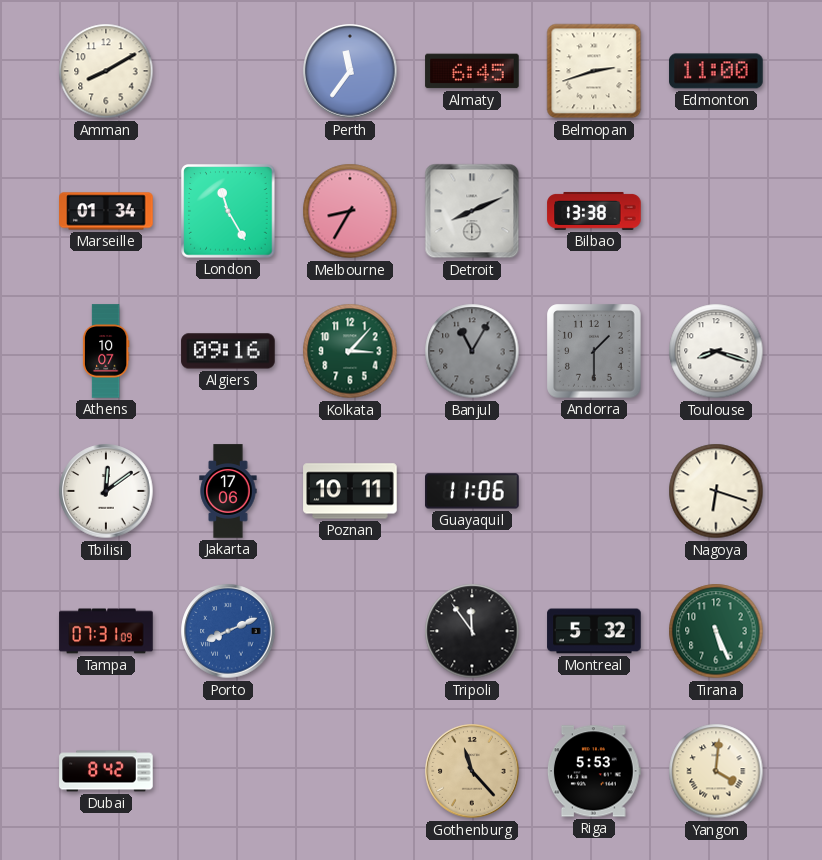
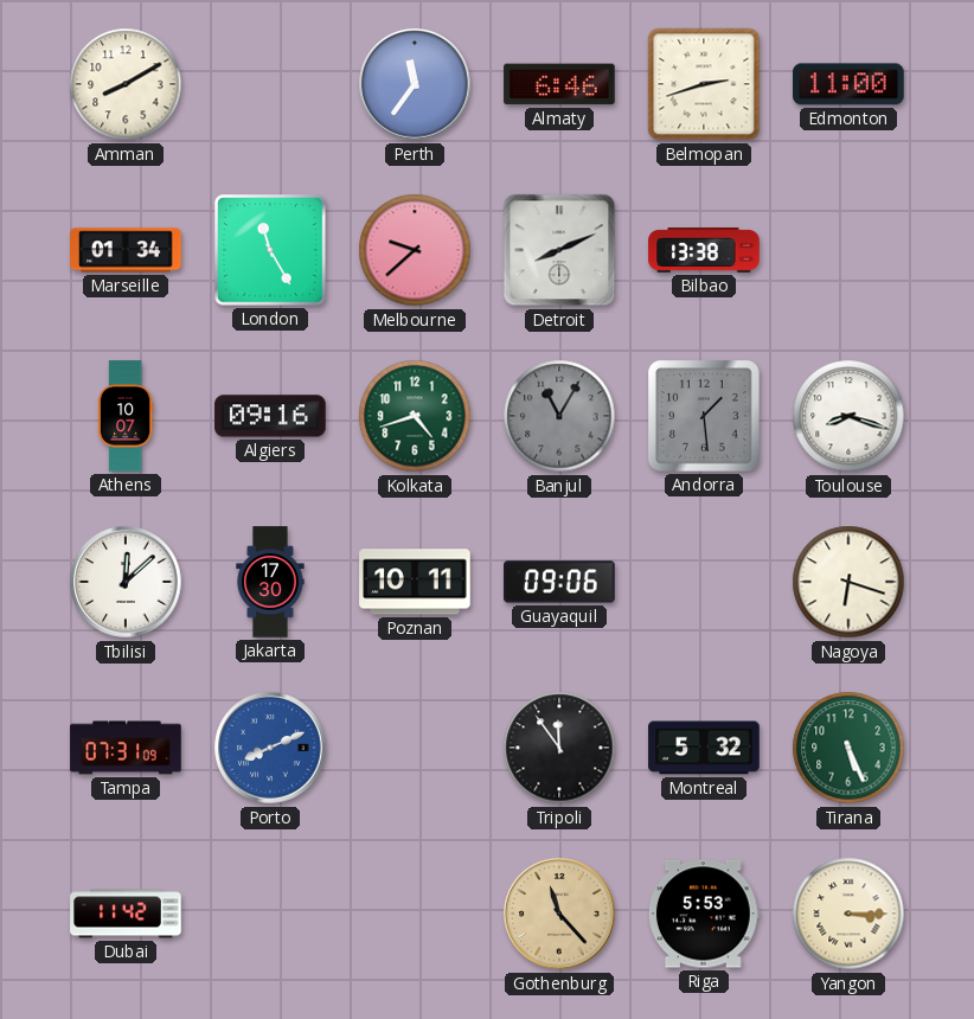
Almaty: 6:45 -> 6:46 (559, 84)
Melbourne: 8:35 -> 9:38 (415, 250)
Kolkata: 3:07 -> 4:42 (415, 416)
Andorra: 1:30 -> 1:29 (704, 416)
Tbilisi: 12:09 -> 12:08 (126, 582)
Jakarta: 17:06 -> 17:30 (270, 582)
Guayaquil: 11:06 -> 09:06 (559, 582)
Dubai: 8:42 -> 11:42 (126, 914)
Yangon: 4:01 -> 3:15 (848, 914)
